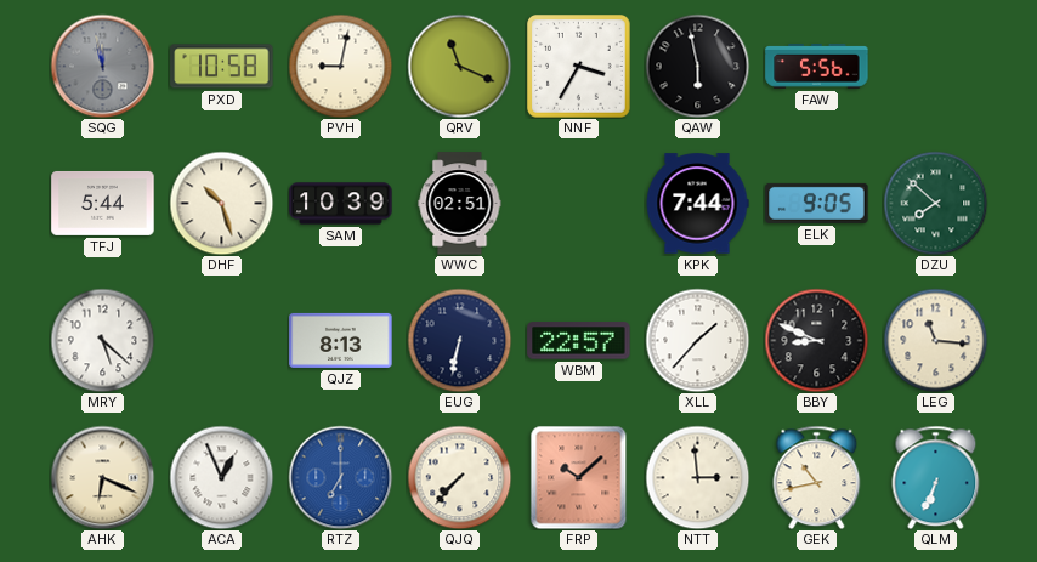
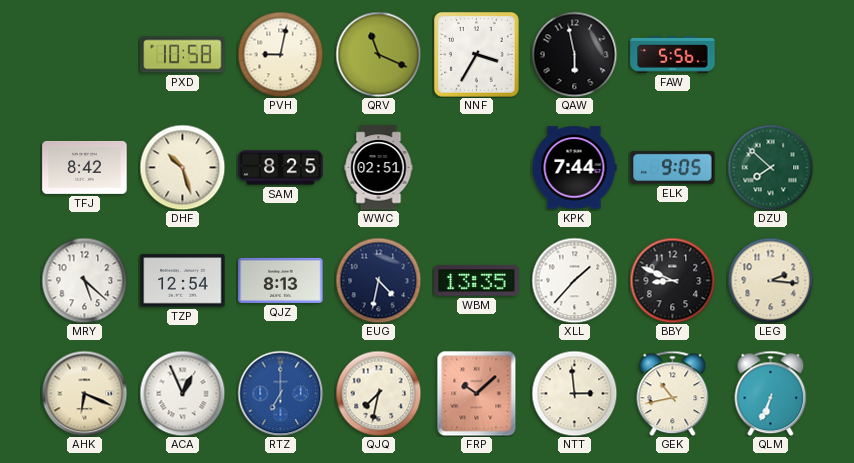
SQG: 11:58 -> none (102, 66)
TFJ: 5:44 -> 8:42 (85, 167)
SAM: 10:39 -> 8:25 (281, 168)
TZP: none -> 12:54 (183, 281)
EUG: 6:32 -> 4:32 (378, 280)
WBM: 22:57 -> 13:35 (477, 281)
LEG: 11:16 -> 2:16 (770, 280)
QJQ: 7:37 -> 7:32 (378, 393)
